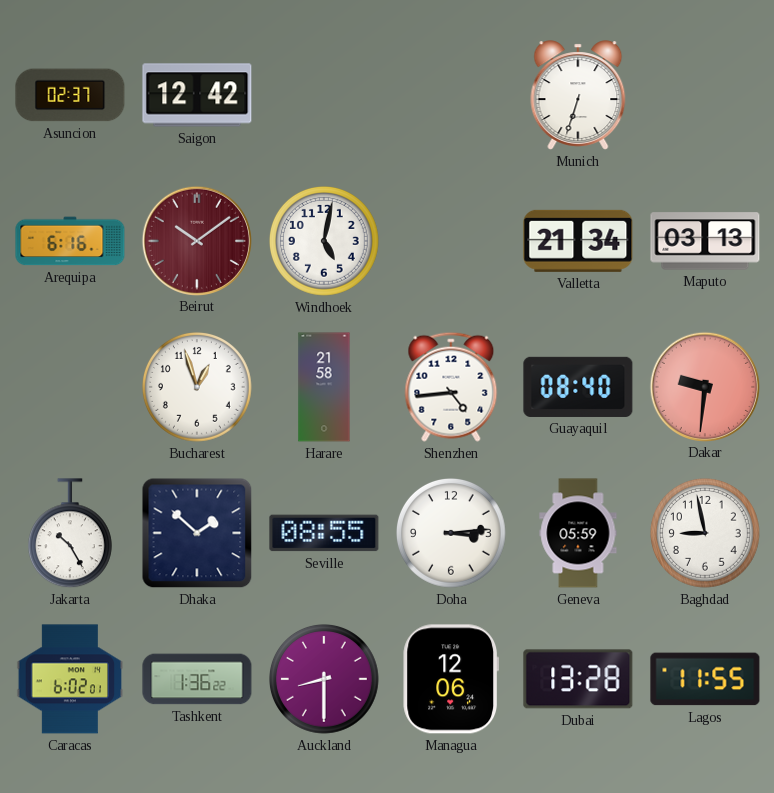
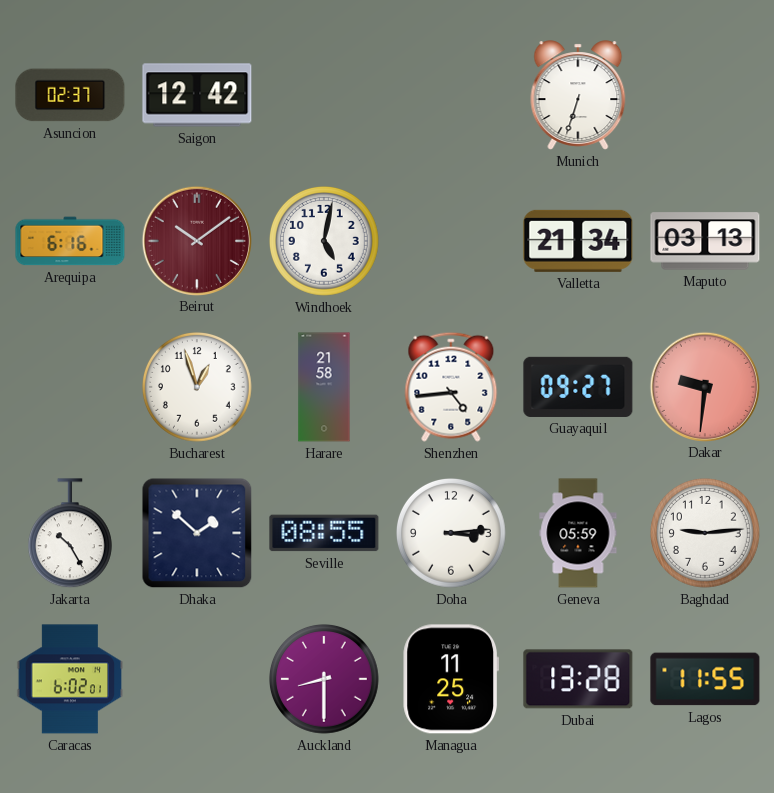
Guayaquil: 08:40 -> 09:27 (578, 387)
Baghdad: 8:58 -> 9:14 (706, 534)
Tashkent: 1:36 -> none (197, 679)
Managua: 12:06 -> 11:25 (450, 679)
